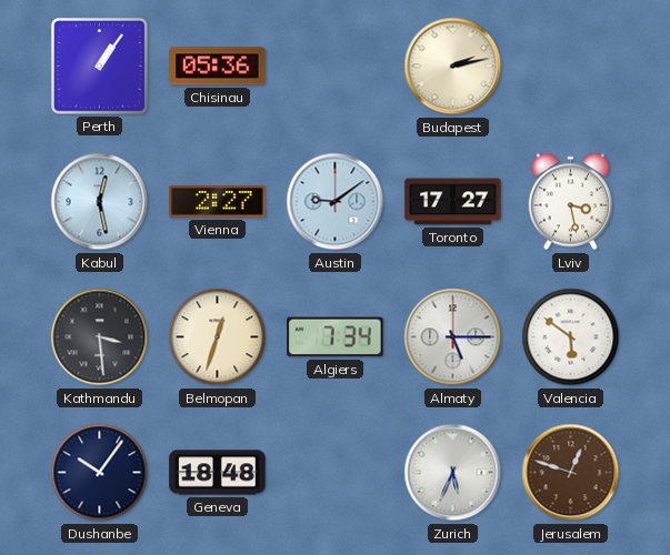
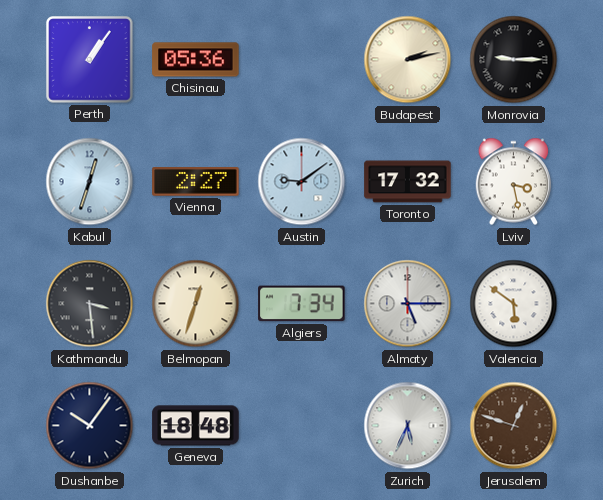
Monrovia: none -> 9:15 (514, 60)
Kabul: 12:28 -> 12:33 (90, 182)
Toronto: 17:27 -> 17:32 (408, 182)
